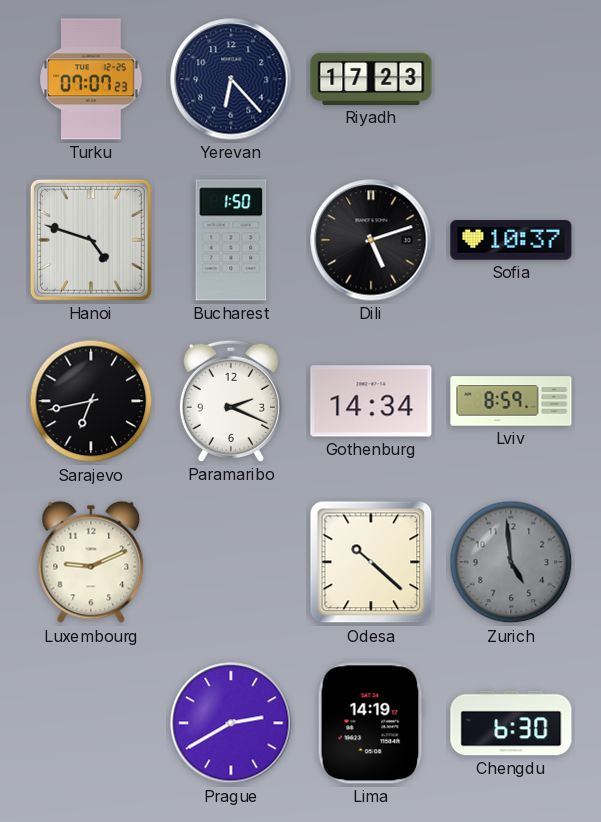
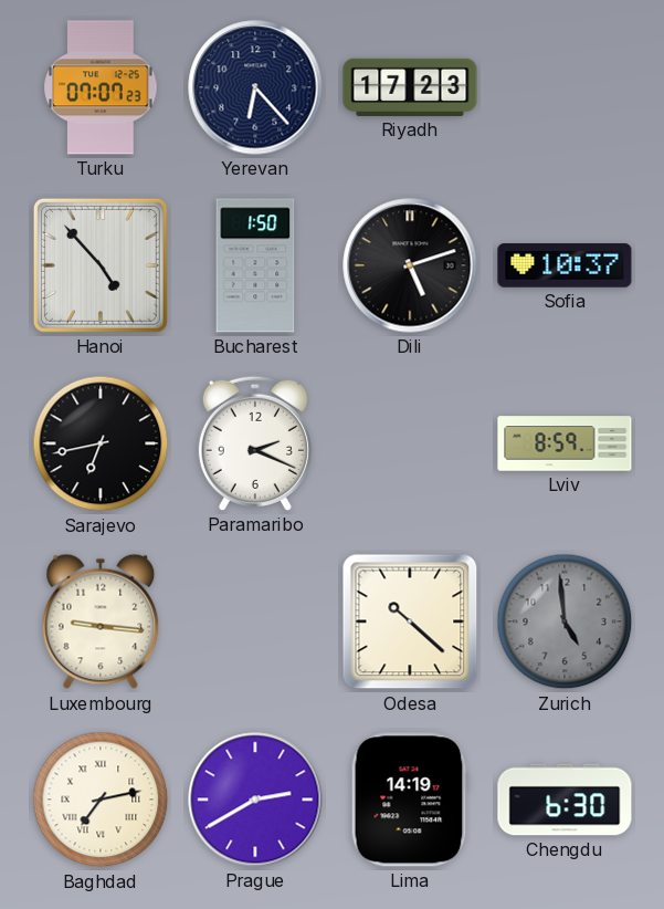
Hanoi: 4:48 -> 4:53 (101, 265)
Gothenburg: 14:34 -> none (371, 401)
Luxembourg: 9:11 -> 9:16 (101, 621)
Baghdad: none -> 7:13 (101, 800)
